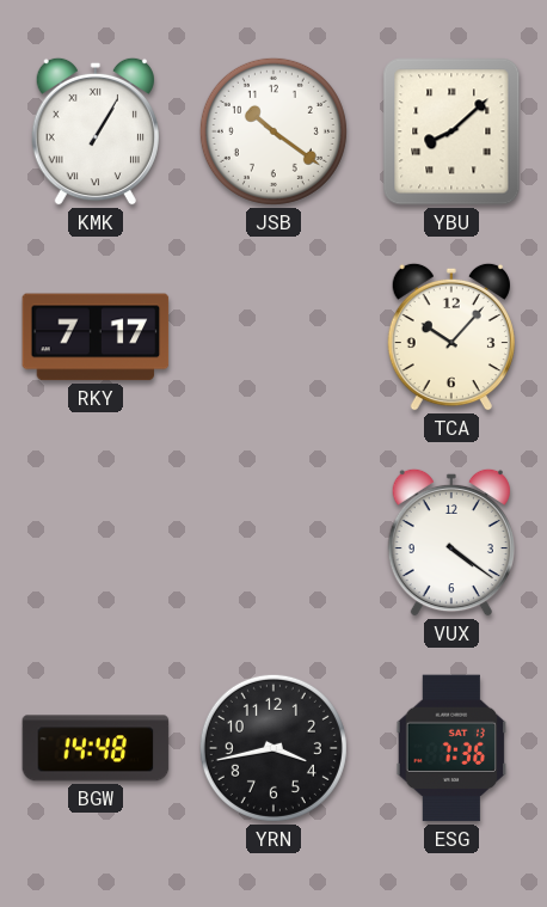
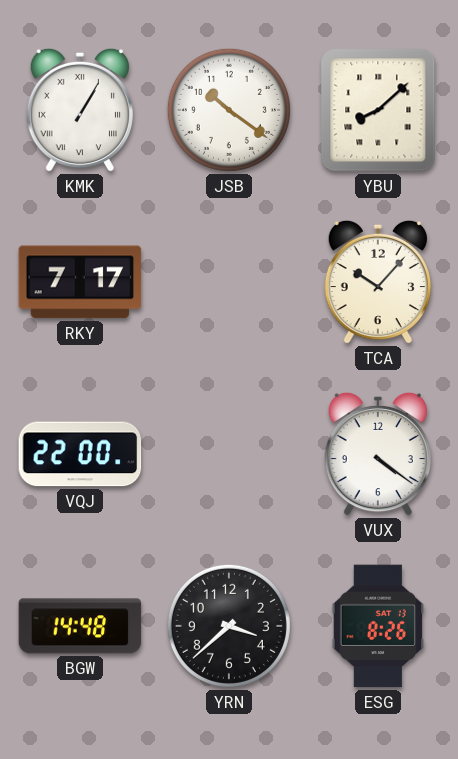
VQJ: none -> 22:00 (80, 454)
YRN: 3:43 -> 3:38 (229, 626)
ESG: 7:36 -> 8:26 (378, 626)
